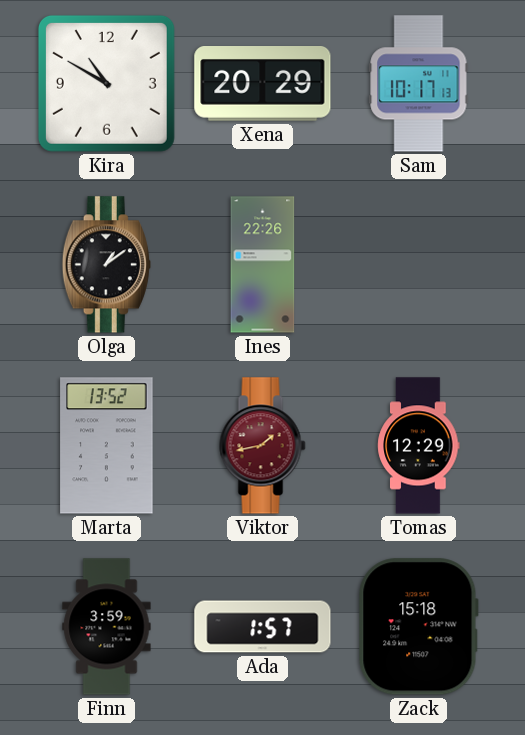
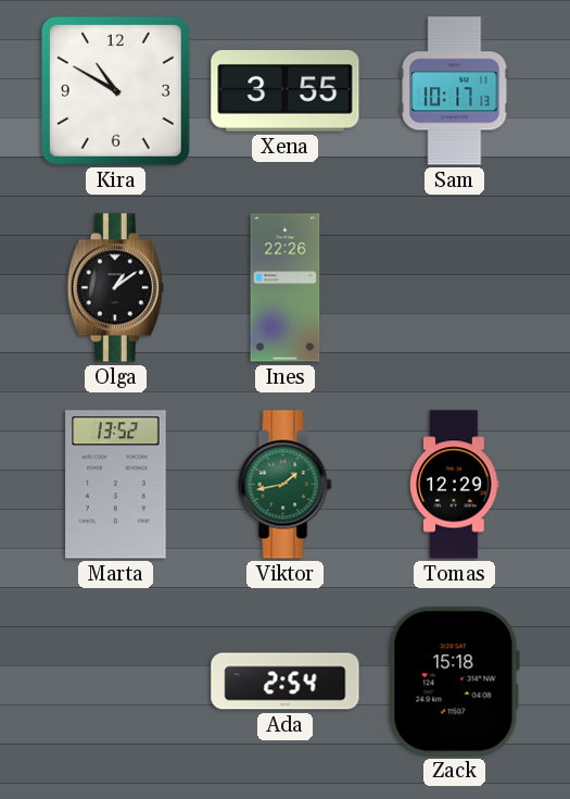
Xena: 20:29 -> 3:55 (286, 91)
Viktor dial: burgundy -> green (286, 485)
Finn: 3:59 -> none (107, 627)
Ada: 1:57 -> 2:54 (286, 682)
